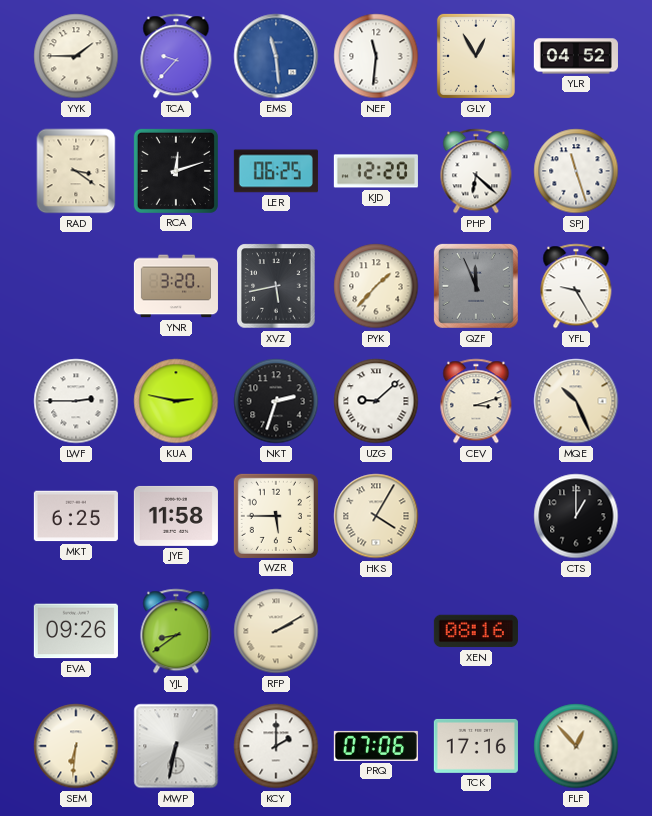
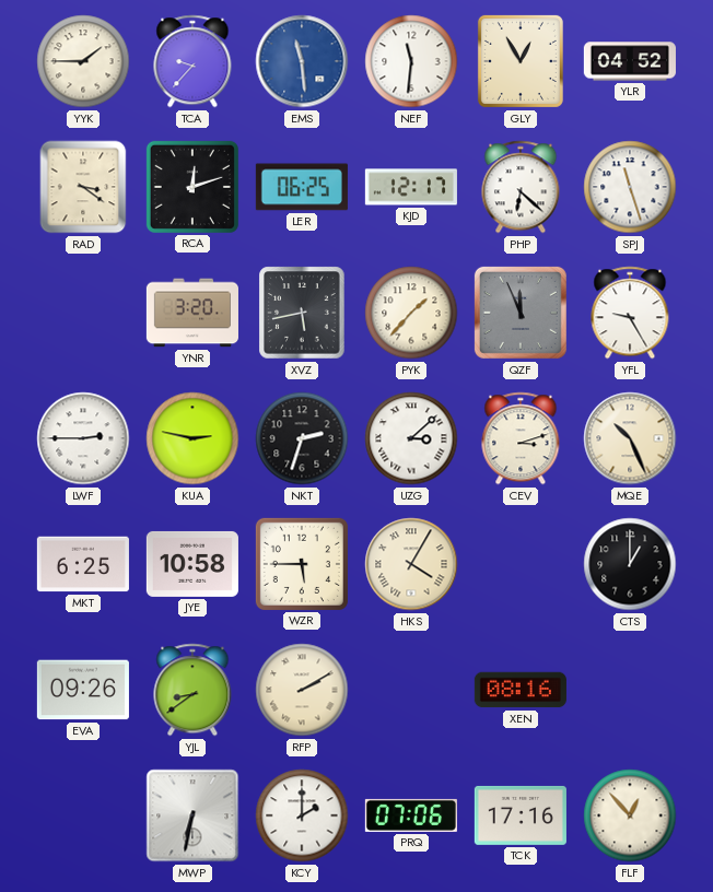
KJD: 12:20 -> 12:17 (411, 187)
UZG: 9:08 -> 3:08 (411, 438)
JYE: 11:58 -> 10:58 (192, 564)
SEM: 6:31 -> none (76, 746)
